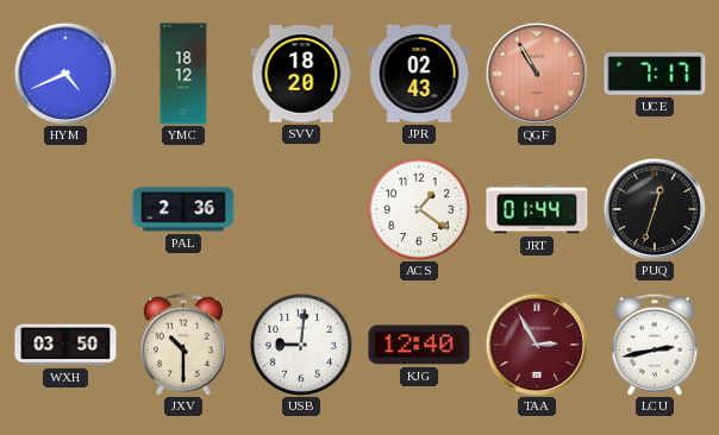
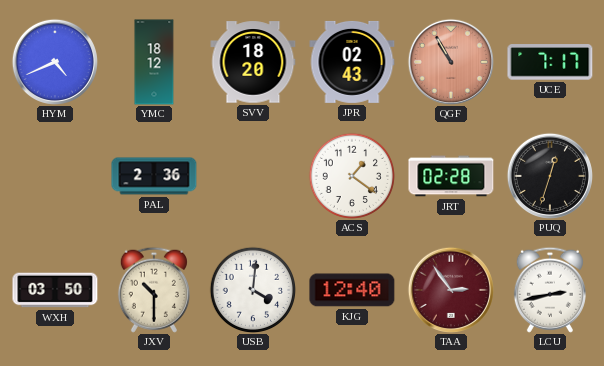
JRT: 01:44 -> 02:28 (451, 176)
USB: 9:01 -> 4:01 (252, 289)
TAA: 2:55 -> 2:54 (451, 290)
